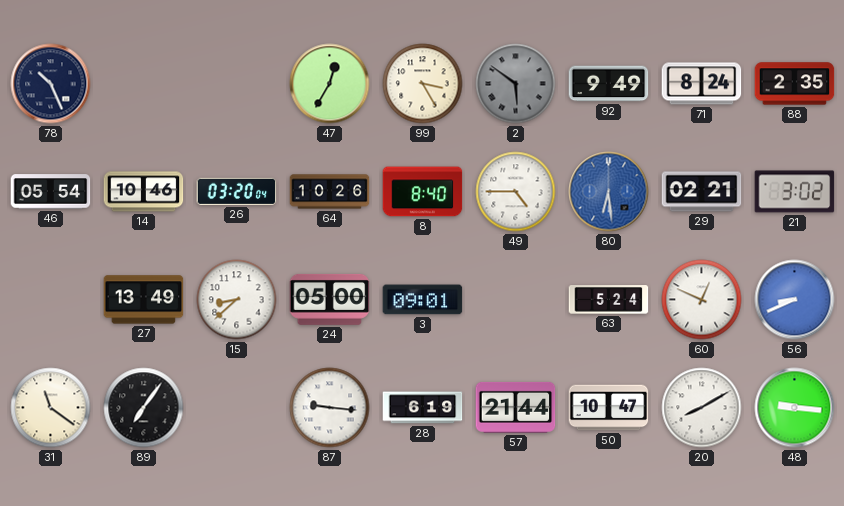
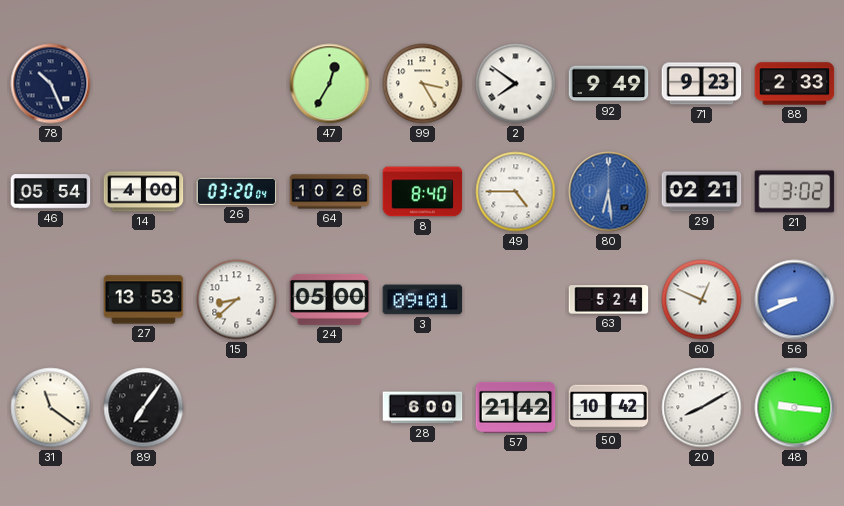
2: 5:51 -> 7:51 (516, 84)
2 dial: grey -> white (516, 84)
71: 8:24 -> 9:23 (702, 84)
88: 2:35 -> 2:33 (795, 84)
14: 10:46 -> 4:00 (144, 192)
27: 13:49 -> 13:53 (144, 300)
87: 9:16 -> none (330, 408)
28: 6:19 -> 6:00 (423, 408)
57: 21:44 -> 21:42 (516, 407)
50: 10:47 -> 10:42 (609, 408)
